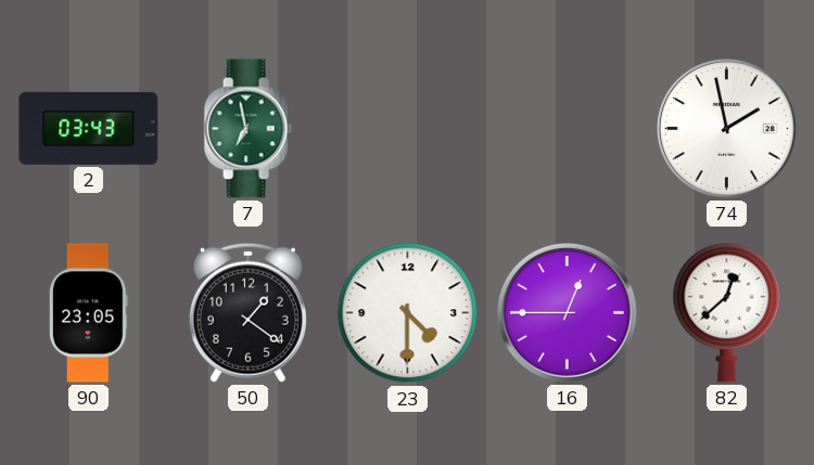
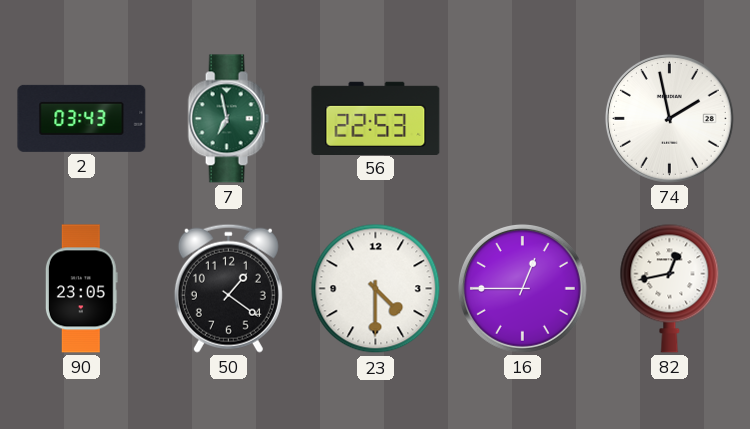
56: none -> 22:53 (376, 118)
82: 12:38 -> 12:43 (670, 288)
